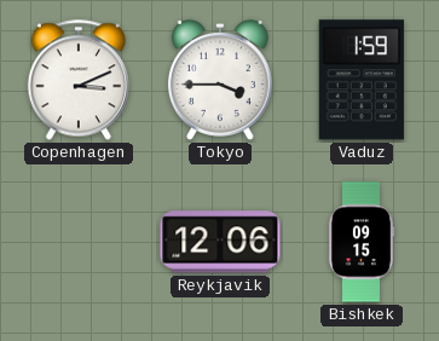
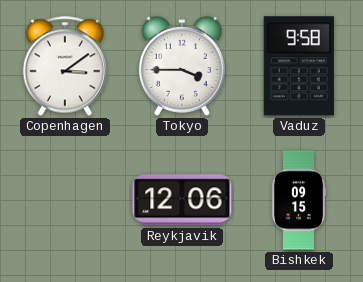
Copenhagen: 3:11 -> 3:09 (65, 66)
Vaduz: 1:59 -> 9:58 (299, 66)
